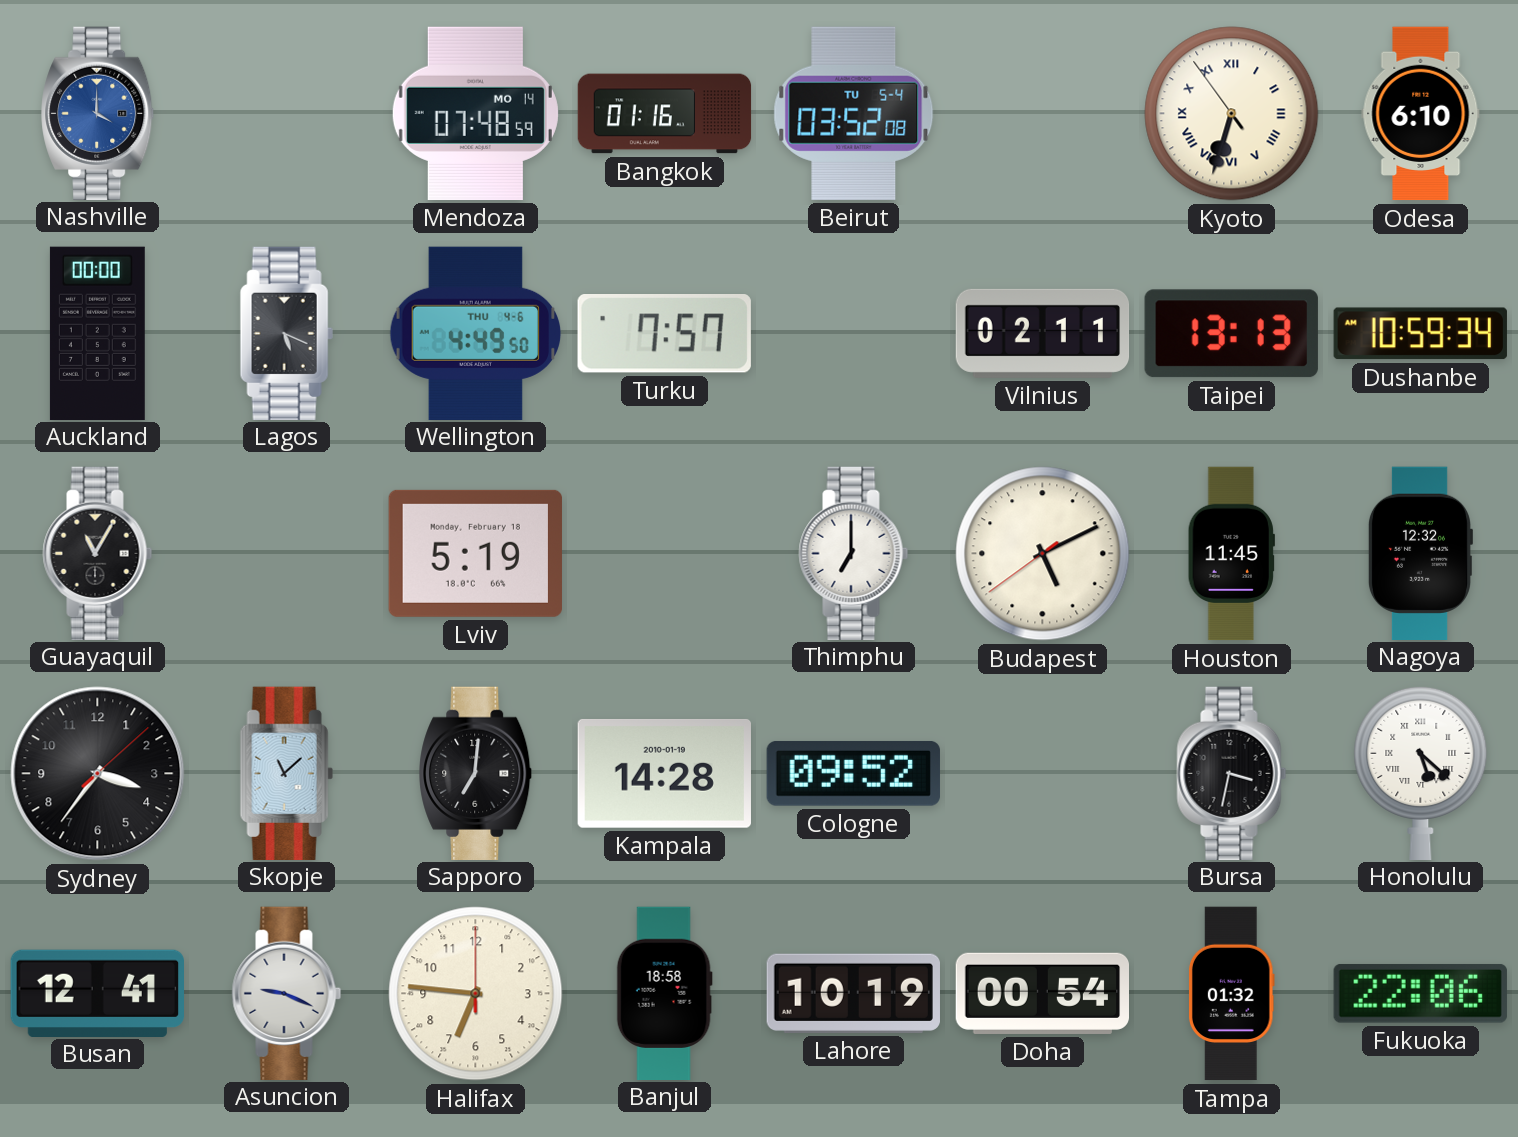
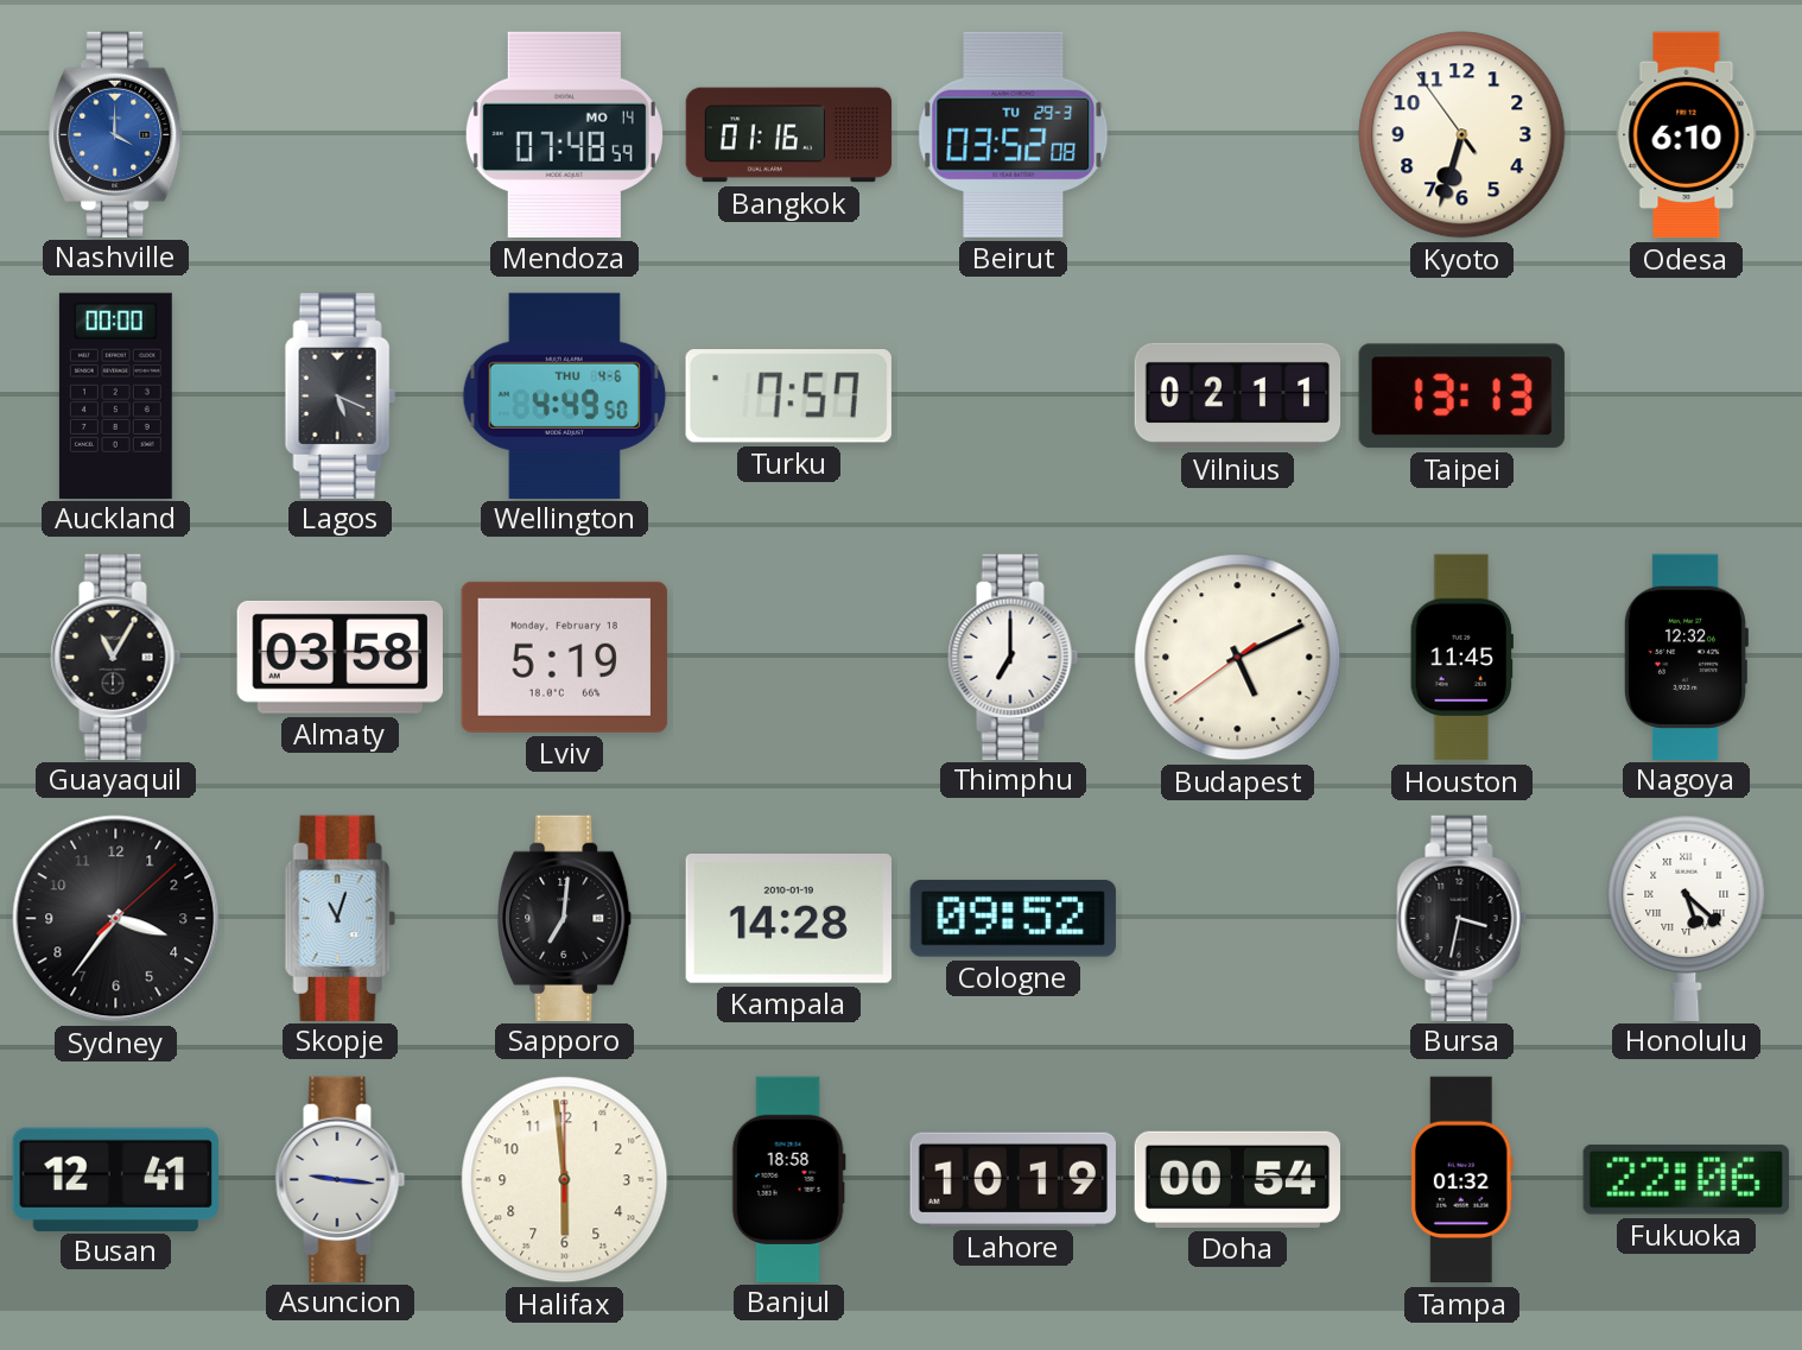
Beirut date: TU 5-4 -> TU 29-3 (1014, 134)
Kyoto numerals: Roman -> Arabic (1462, 135)
Dushanbe: 10:59 -> none (1420, 334)
Almaty: none -> 03:58 (340, 657)
Skopje: 11:08 -> 11:03 (340, 918)
Asuncion: 9:19 -> 9:16 (341, 1179)
Halifax: 6:46 -> 5:59 (565, 1180)
